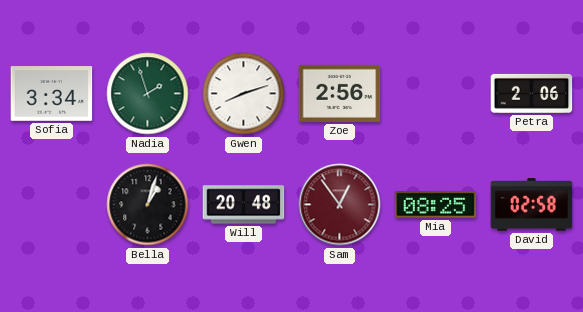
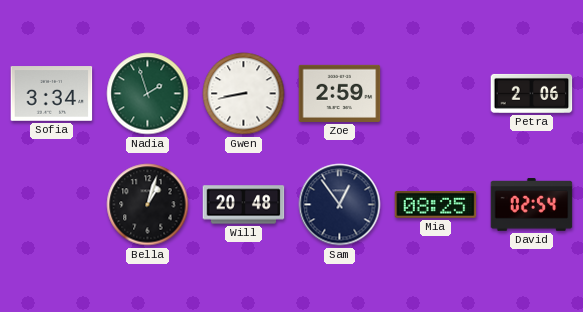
Gwen: 8:12 -> 8:43 (244, 94)
Zoe: 2:56 -> 2:59 (340, 93)
Sam dial: burgundy -> navy (340, 205)
David: 02:58 -> 02:54 (532, 205)
